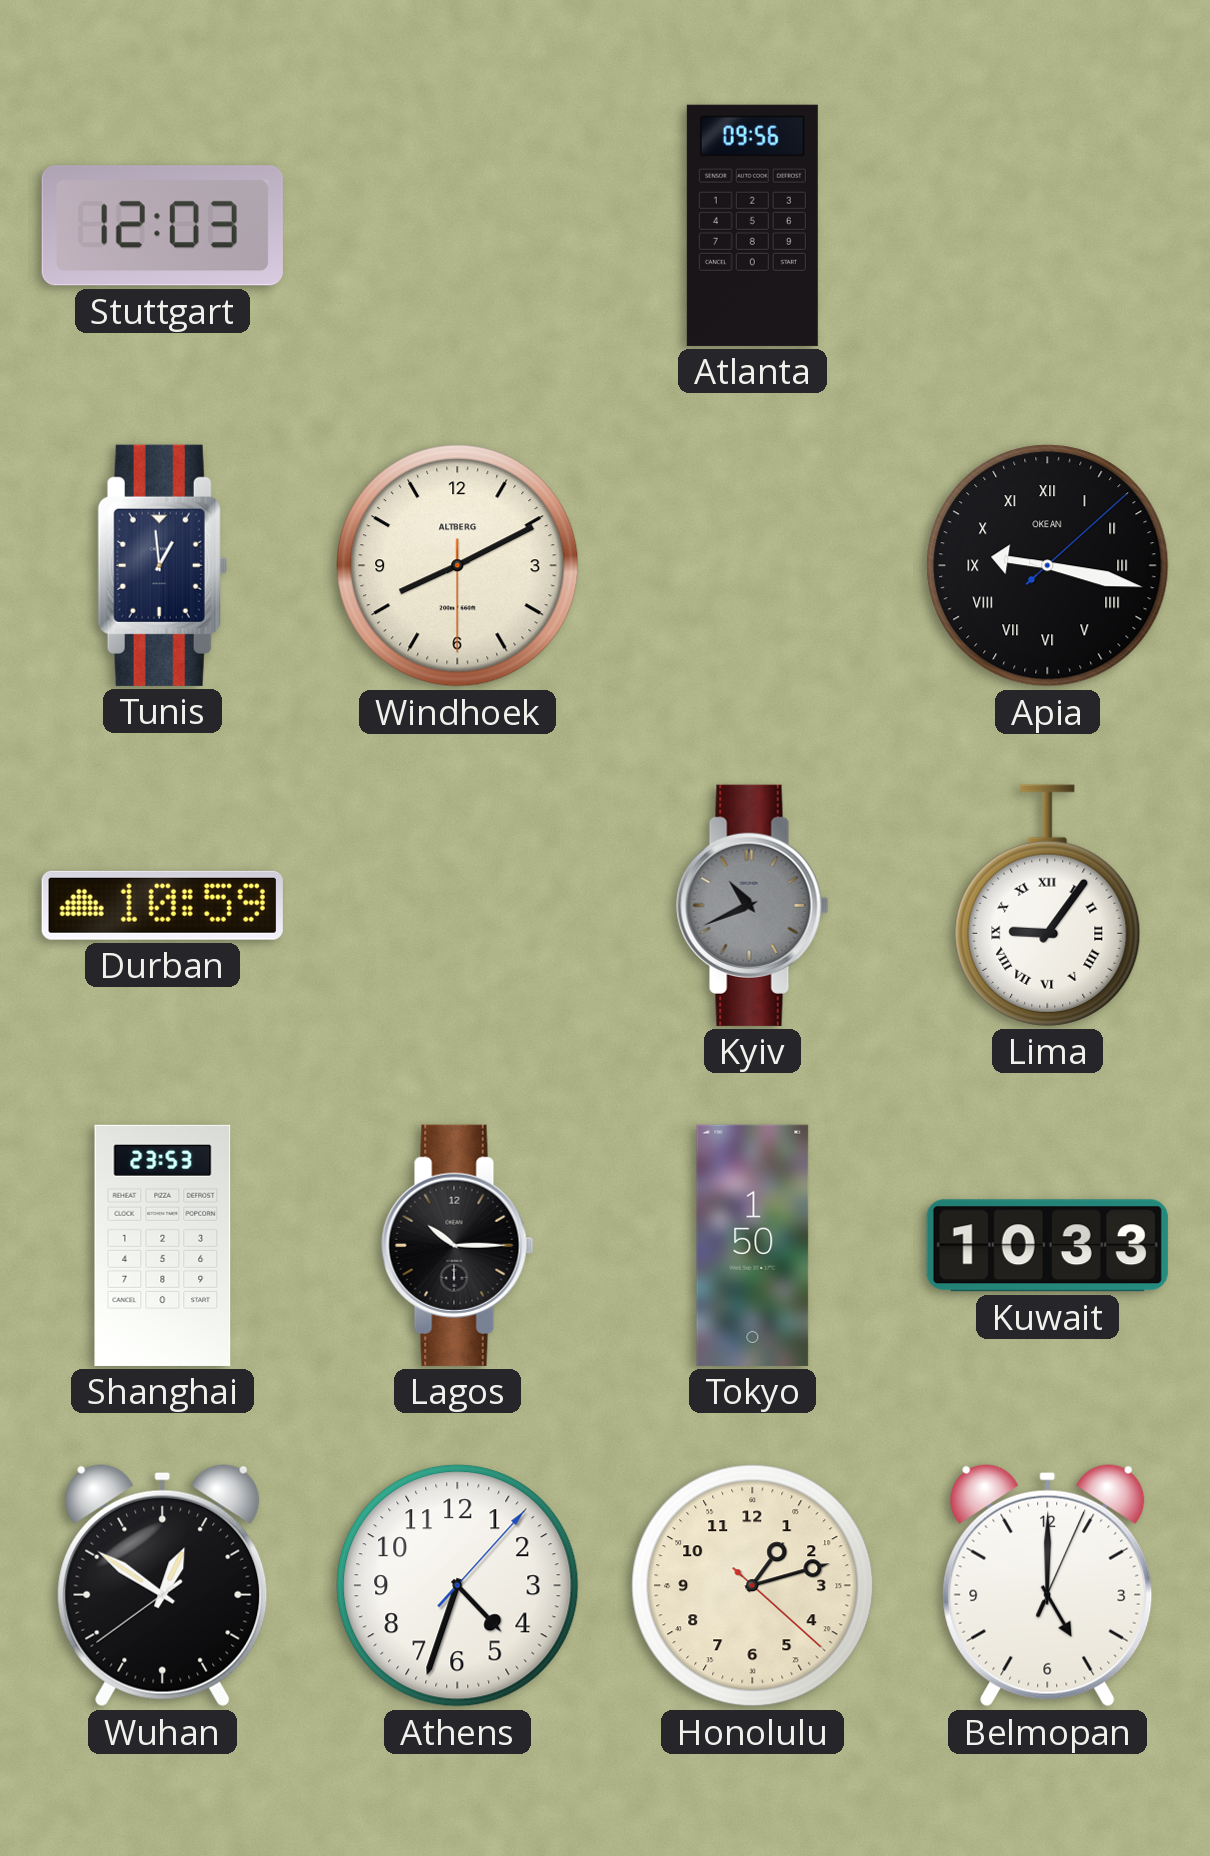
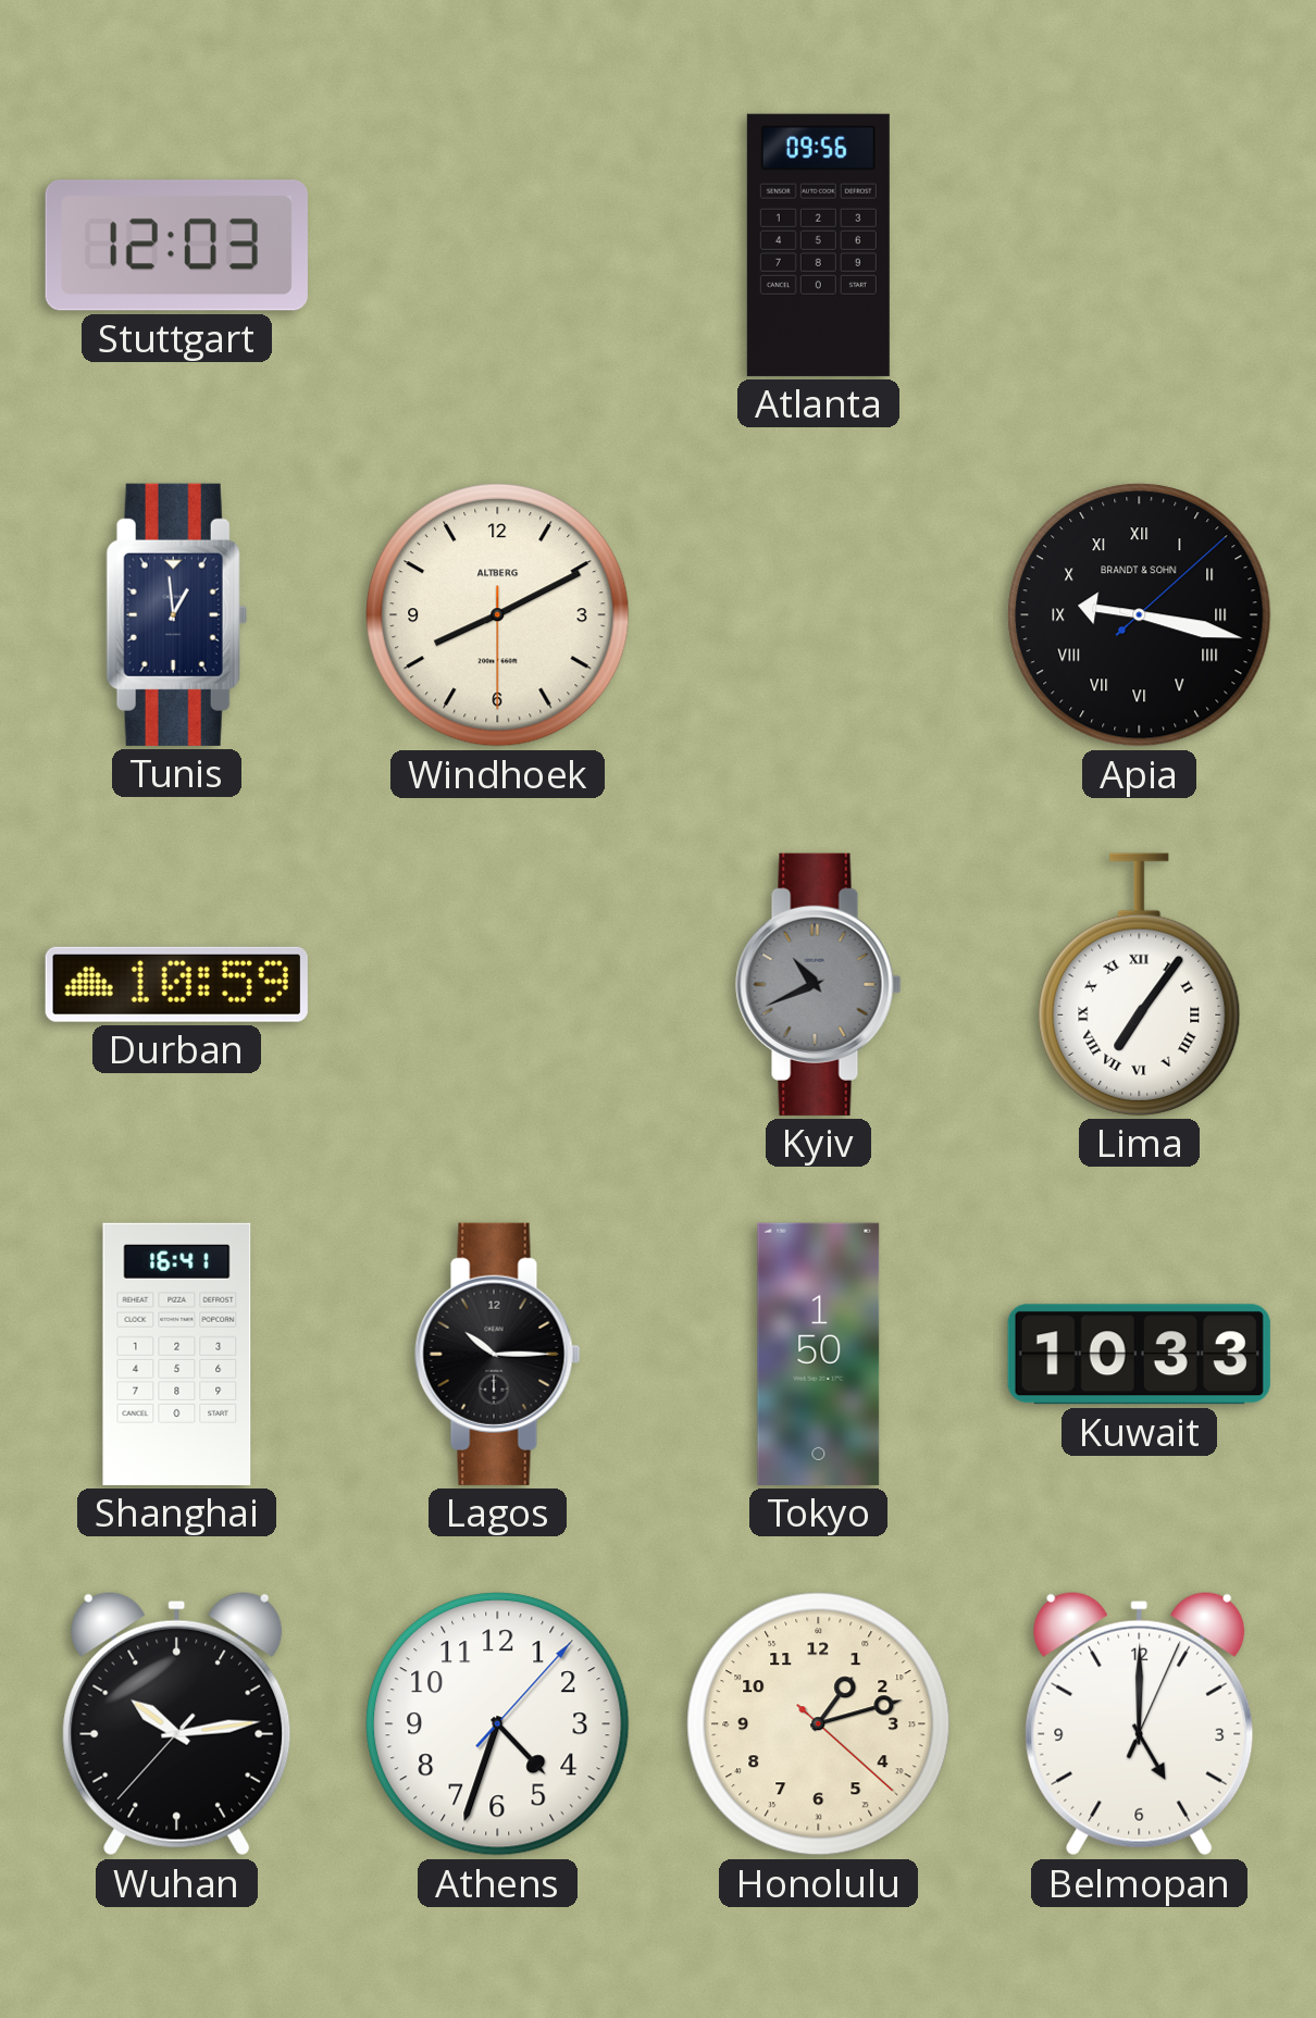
Apia brand: OKEAN -> BRANDT & SOHN (1140, 615)
Lima: 9:06 -> 7:06 (1140, 984)
Shanghai: 23:53 -> 16:41 (177, 1354)
Wuhan: 12:50 -> 10:13 (177, 1723)
